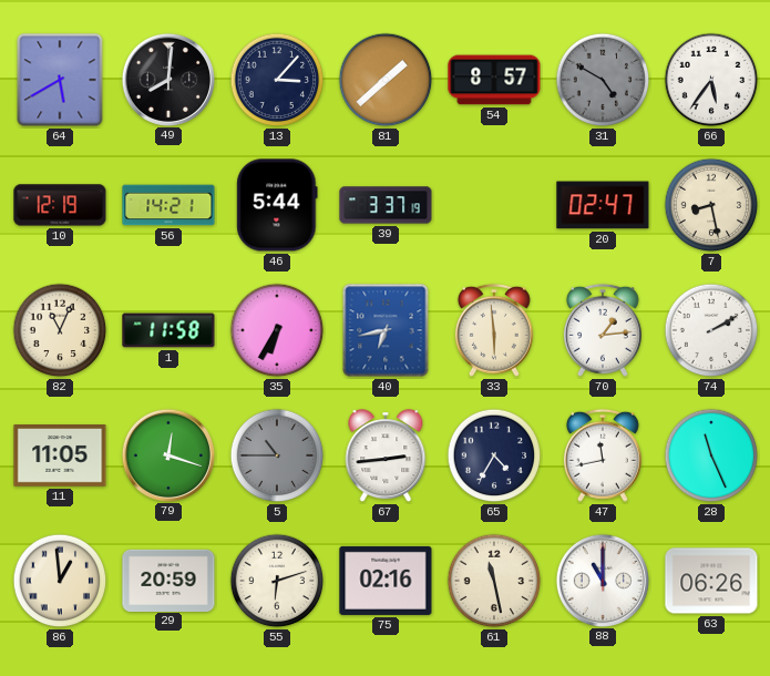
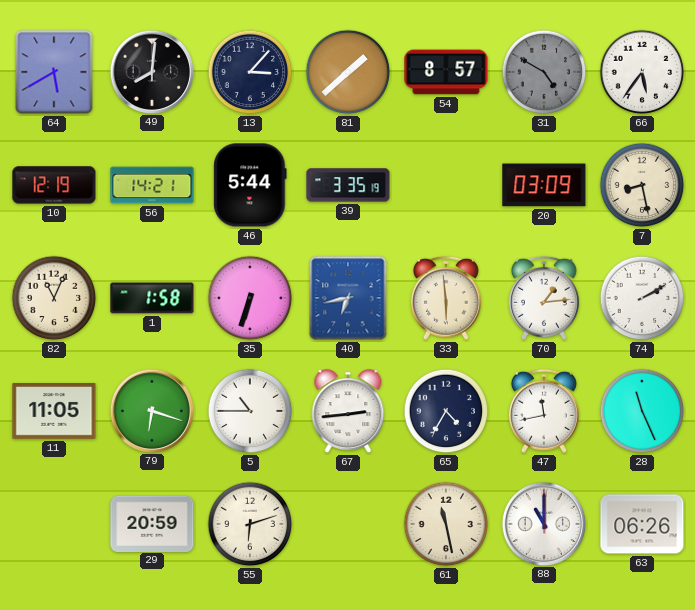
39: 3:37 -> 3:35 (348, 185)
20: 02:47 -> 03:09 (544, 185)
1: 11:58 -> 1:58 (152, 298)
35: 6:35 -> 6:33 (250, 298)
79: 12:18 -> 6:18 (151, 410)
5 dial: grey -> white (250, 411)
86: 12:59 -> none (60, 581)
75: 02:16 -> none (386, 581)
